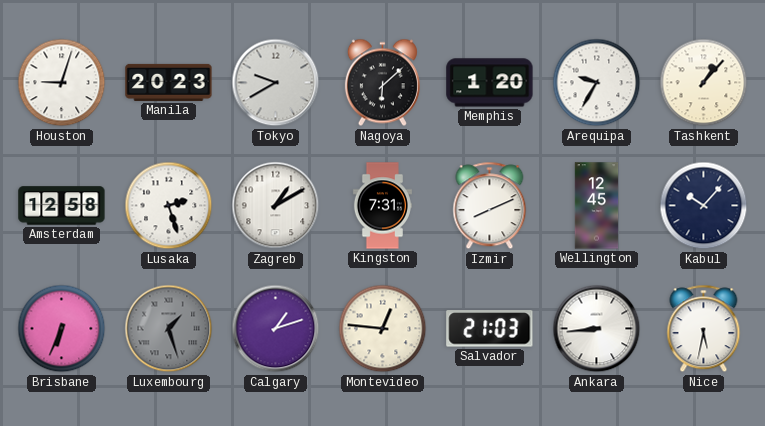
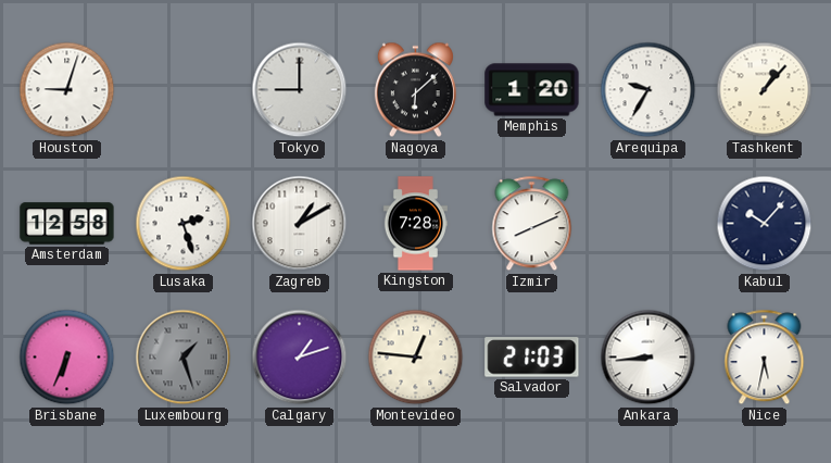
Manila: 20:23 -> none (169, 82)
Tokyo: 9:40 -> 9:00 (300, 90)
Kingston: 7:31 -> 7:28 (415, 224)
Wellington: 12:45 -> none (597, 206)
